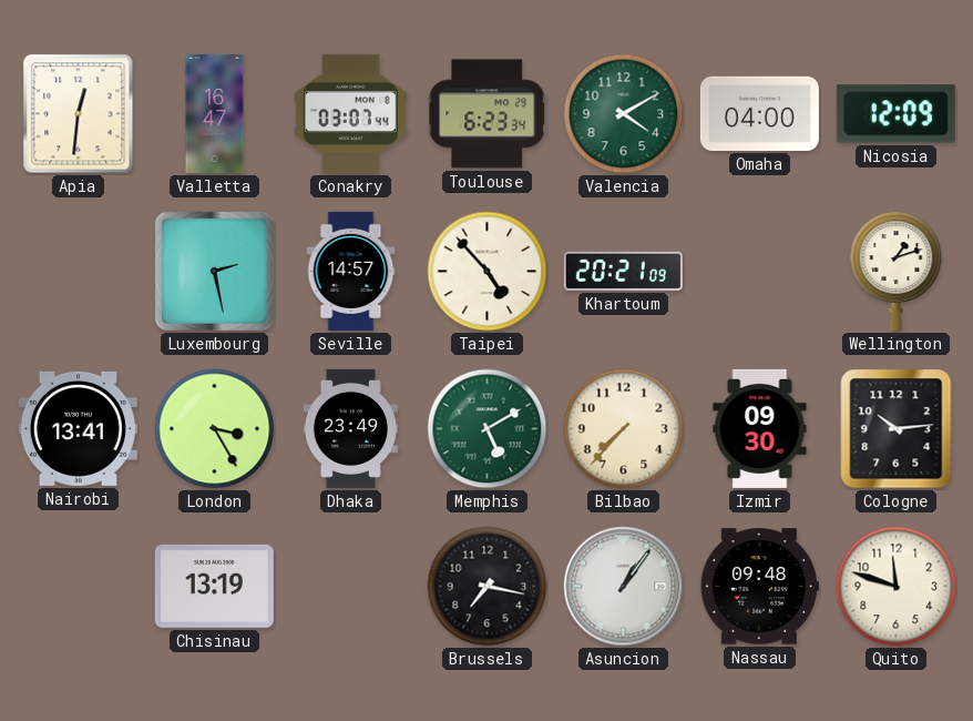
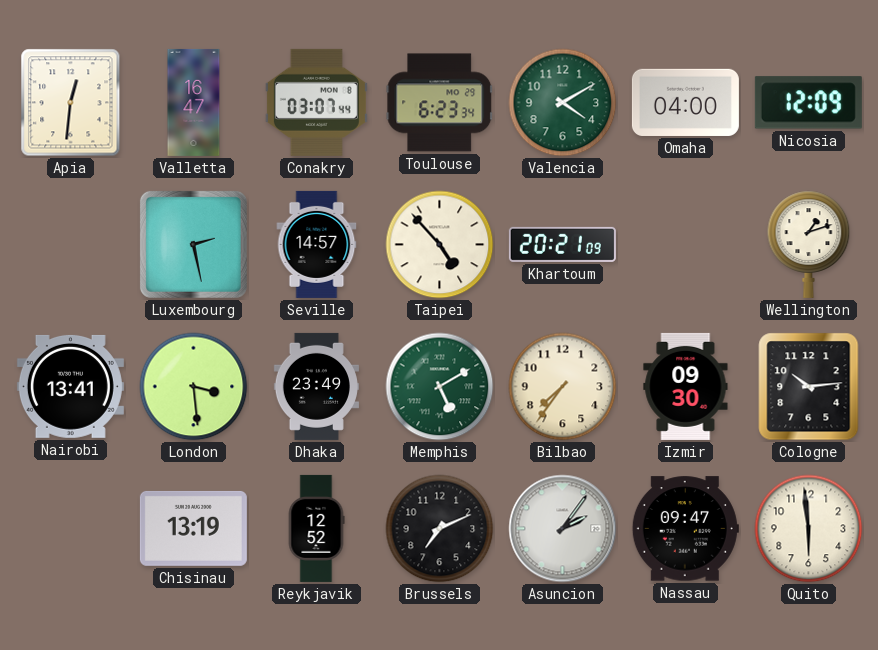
London: 3:25 -> 3:29 (194, 387)
Bilbao: 7:37 -> 7:36 (563, 387)
Reykjavik: none -> 12:52 (316, 528)
Brussels: 7:17 -> 7:11 (440, 529)
Asuncion: 1:06 -> 2:06 (563, 529)
Nassau: 09:48 -> 09:47 (685, 529)
Quito: 11:48 -> 5:59 (809, 529)
